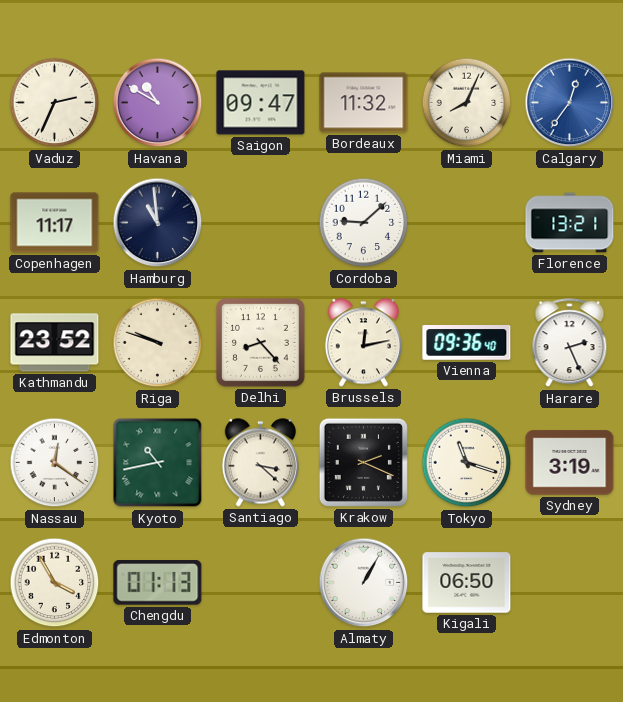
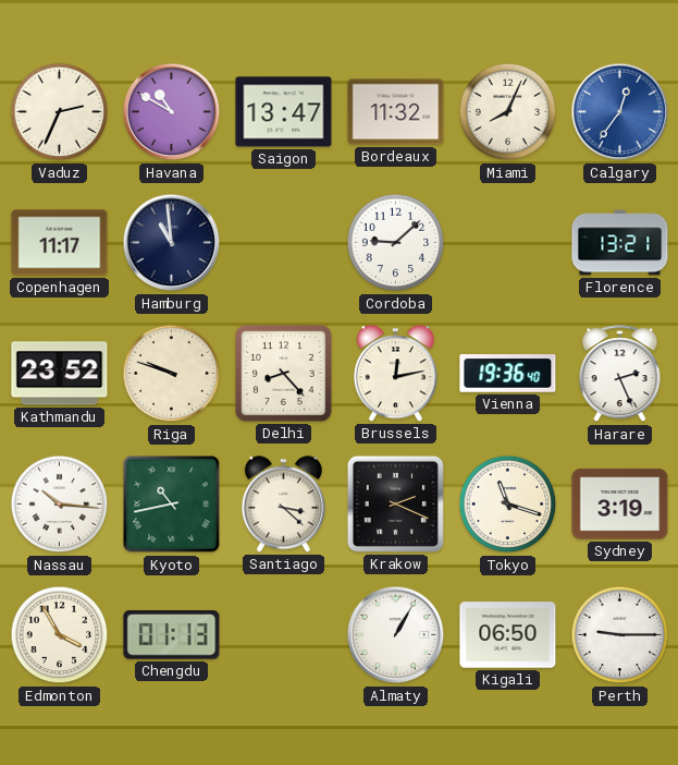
Saigon: 09:47 -> 13:47 (284, 112)
Vienna: 09:36 -> 19:36 (508, 374)
Nassau: 12:21 -> 10:16 (60, 505)
Perth: none -> 9:15 (620, 635)
